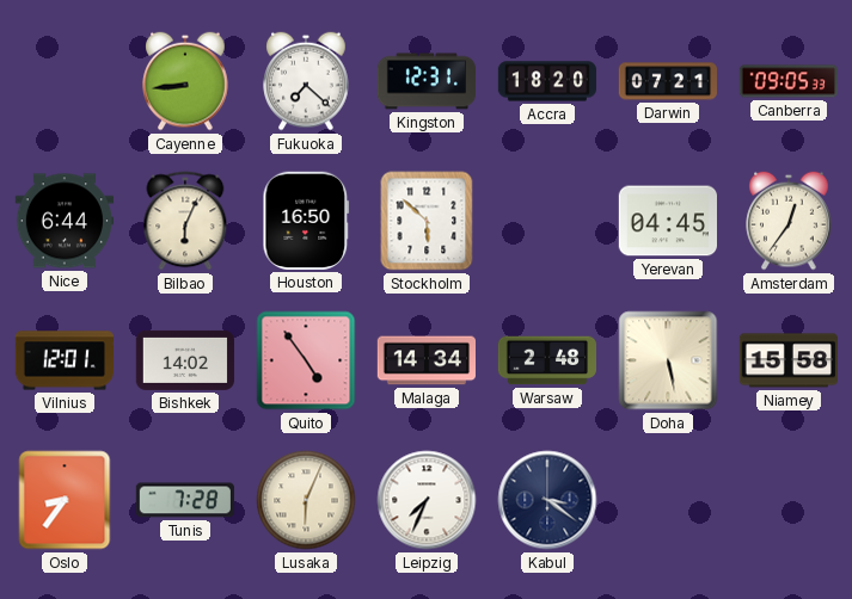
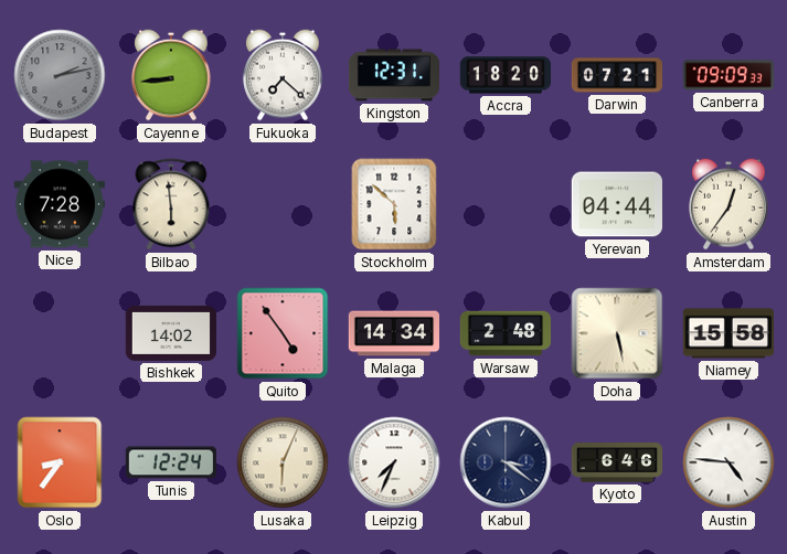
Budapest: none -> 2:13 (60, 75)
Canberra: 09:05 -> 09:09 (727, 75)
Nice: 6:44 -> 7:28 (59, 204)
Bilbao: 6:04 -> 5:59 (171, 204)
Houston: 16:50 -> none (306, 221)
Yerevan: 04:45 -> 04:44 (616, 204)
Vilnius: 12:01 -> none (65, 360)
Tunis: 7:28 -> 12:24 (171, 462)
Kyoto: none -> 6:46 (616, 462)
Austin: none -> 4:46 (728, 462)
